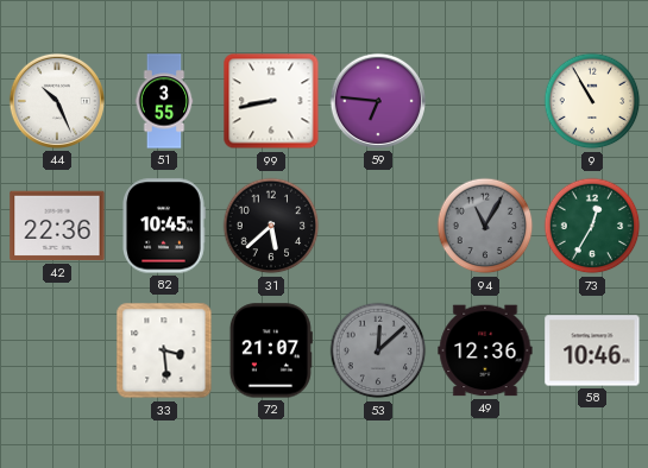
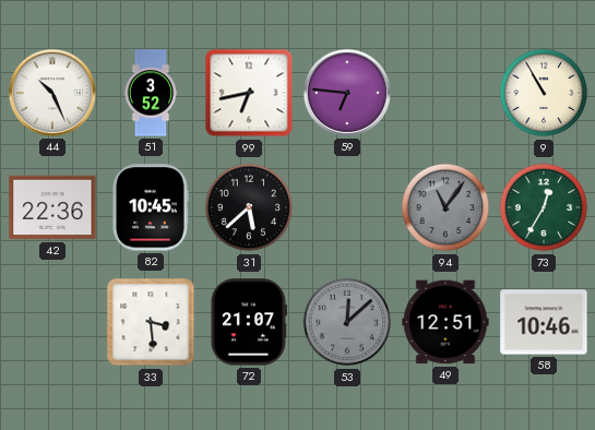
51: 3:55 -> 3:52 (151, 93)
99: 8:43 -> 6:43 (249, 93)
94: 11:05 -> 11:06 (445, 207)
49: 12:36 -> 12:51 (445, 322)
